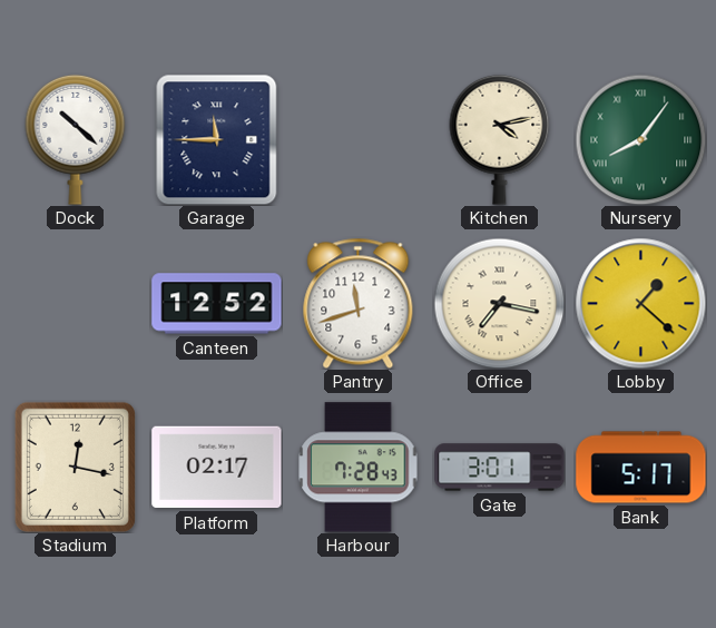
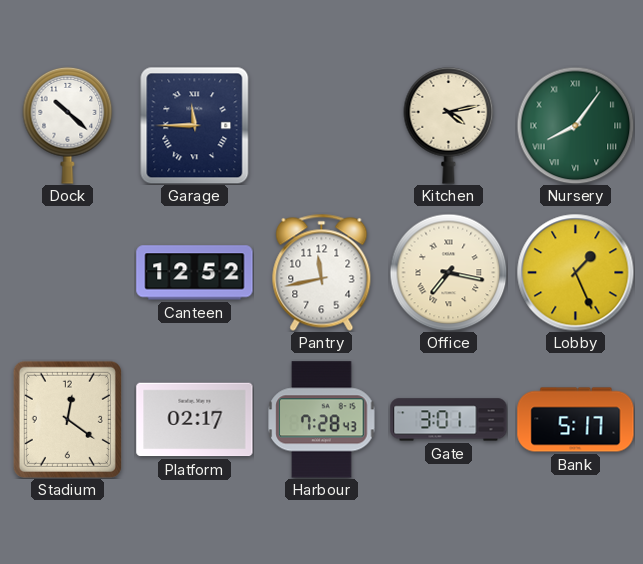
Pantry: 11:42 -> 11:43 (322, 272)
Lobby: 1:22 -> 1:26 (575, 272)
Stadium: 12:17 -> 12:21 (67, 419)
